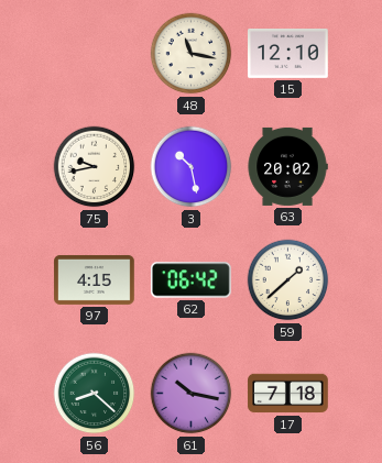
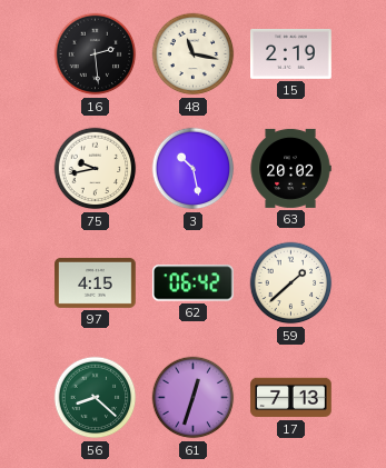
16: none -> 2:29 (96, 54)
15: 12:10 -> 2:19 (291, 54)
61: 10:17 -> 12:33 (194, 398)
17: 7:18 -> 7:13 (291, 398)
